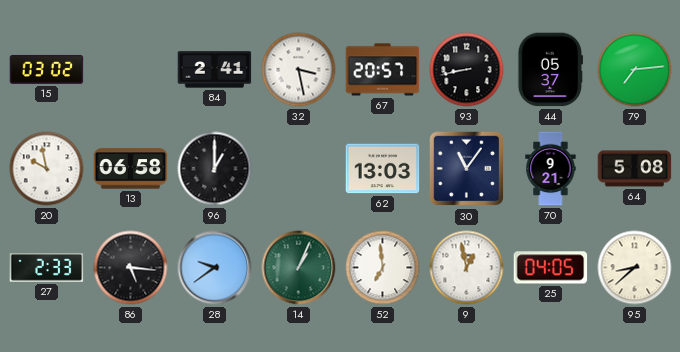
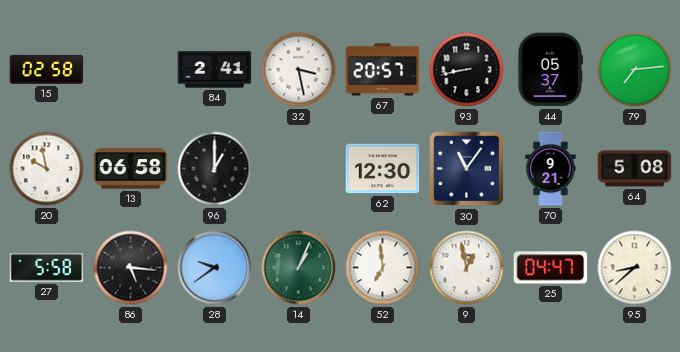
15: 03:02 -> 02:58 (47, 69)
62: 13:03 -> 12:30 (383, 169)
27: 2:33 -> 5:58 (47, 268)
25: 04:05 -> 04:47 (551, 268)
